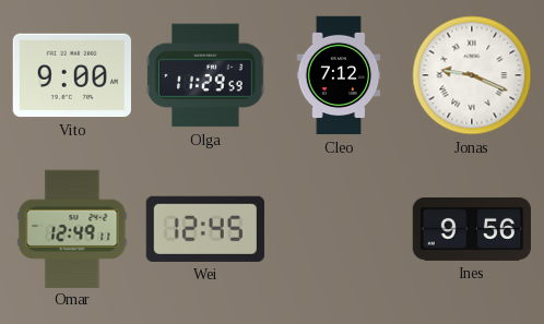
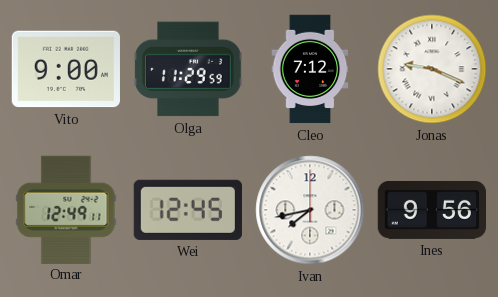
Ivan: none -> 7:43 (310, 210)
